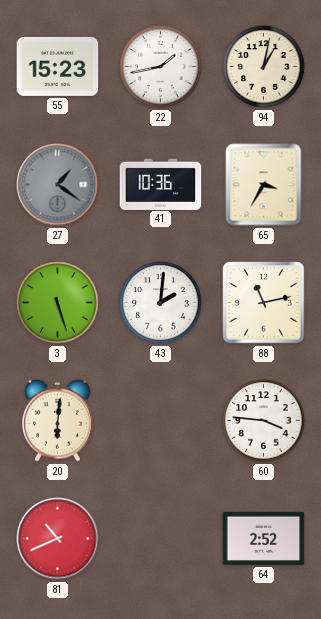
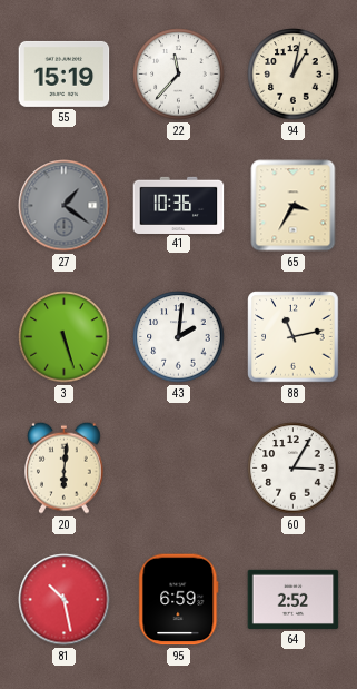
55: 15:23 -> 15:19 (65, 73)
22: 1:43 -> 11:37 (179, 75)
60: 3:46 -> 3:05 (294, 469)
81: 10:41 -> 10:28 (65, 600)
95: none -> 6:59 (179, 600)
